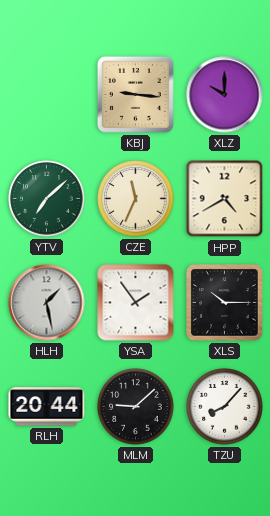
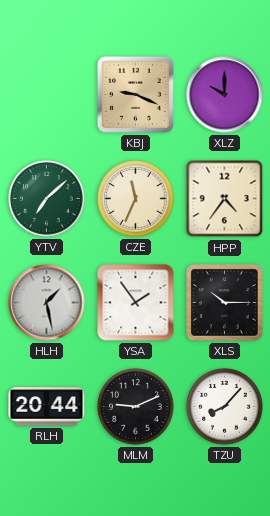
KBJ: 9:16 -> 9:19 (135, 94)
HPP: 4:40 -> 4:36 (225, 199)
MLM: 9:08 -> 9:11 (136, 407)
